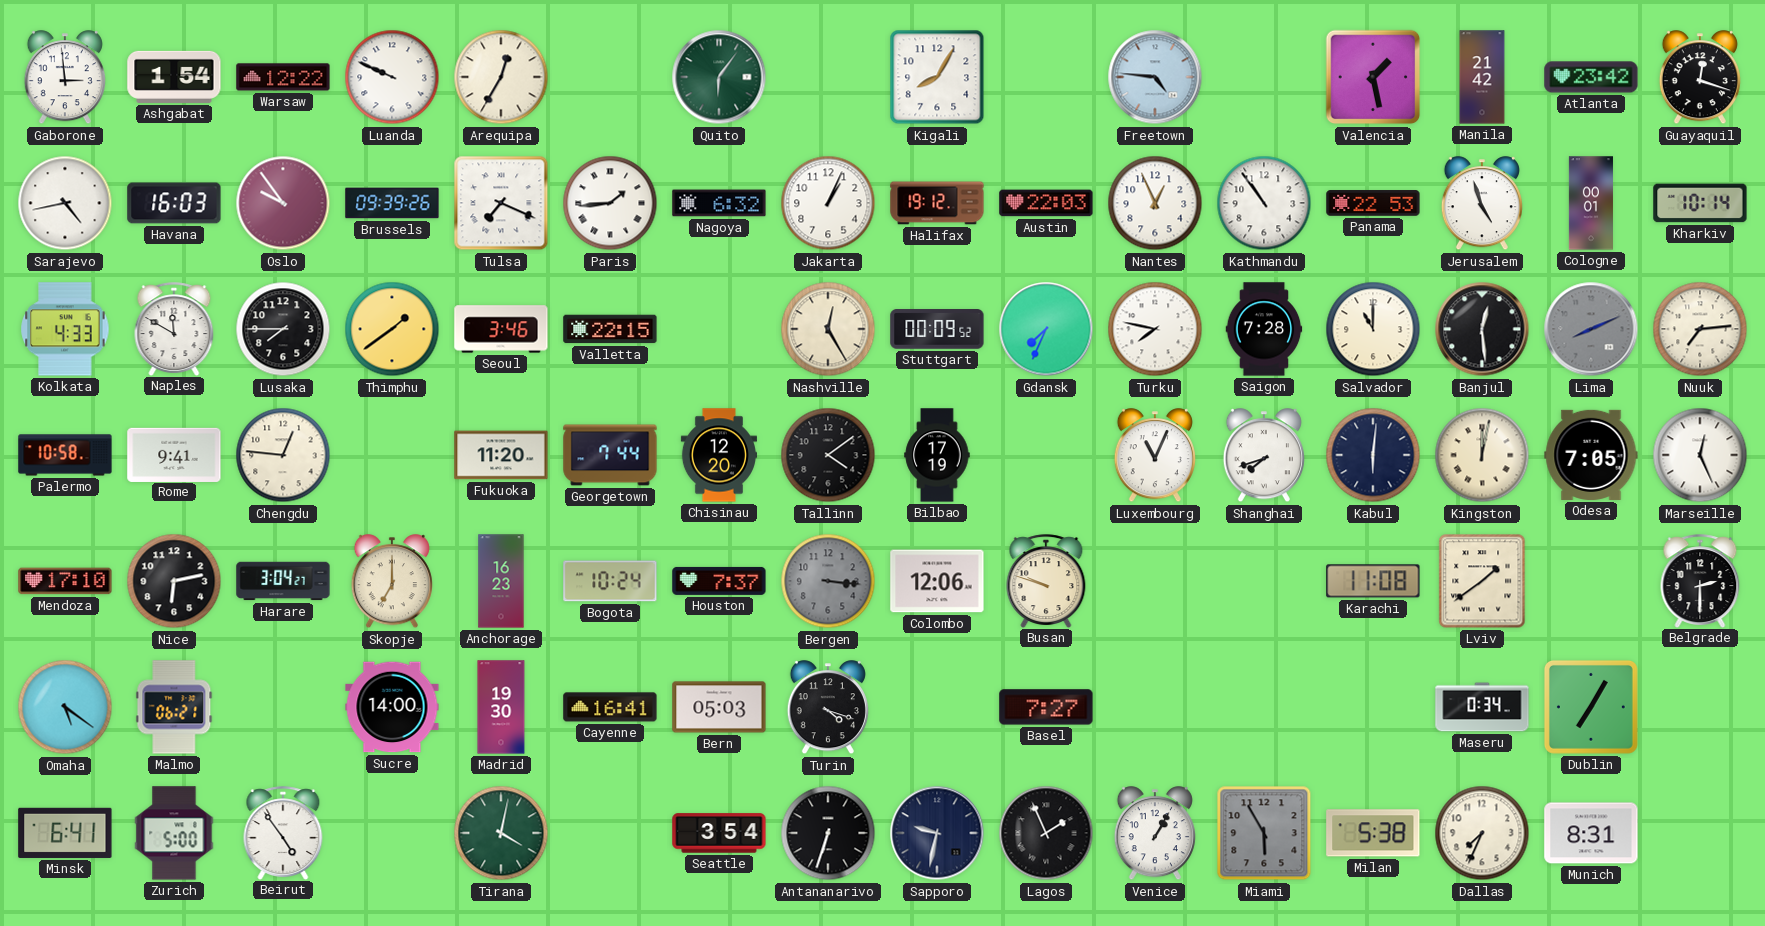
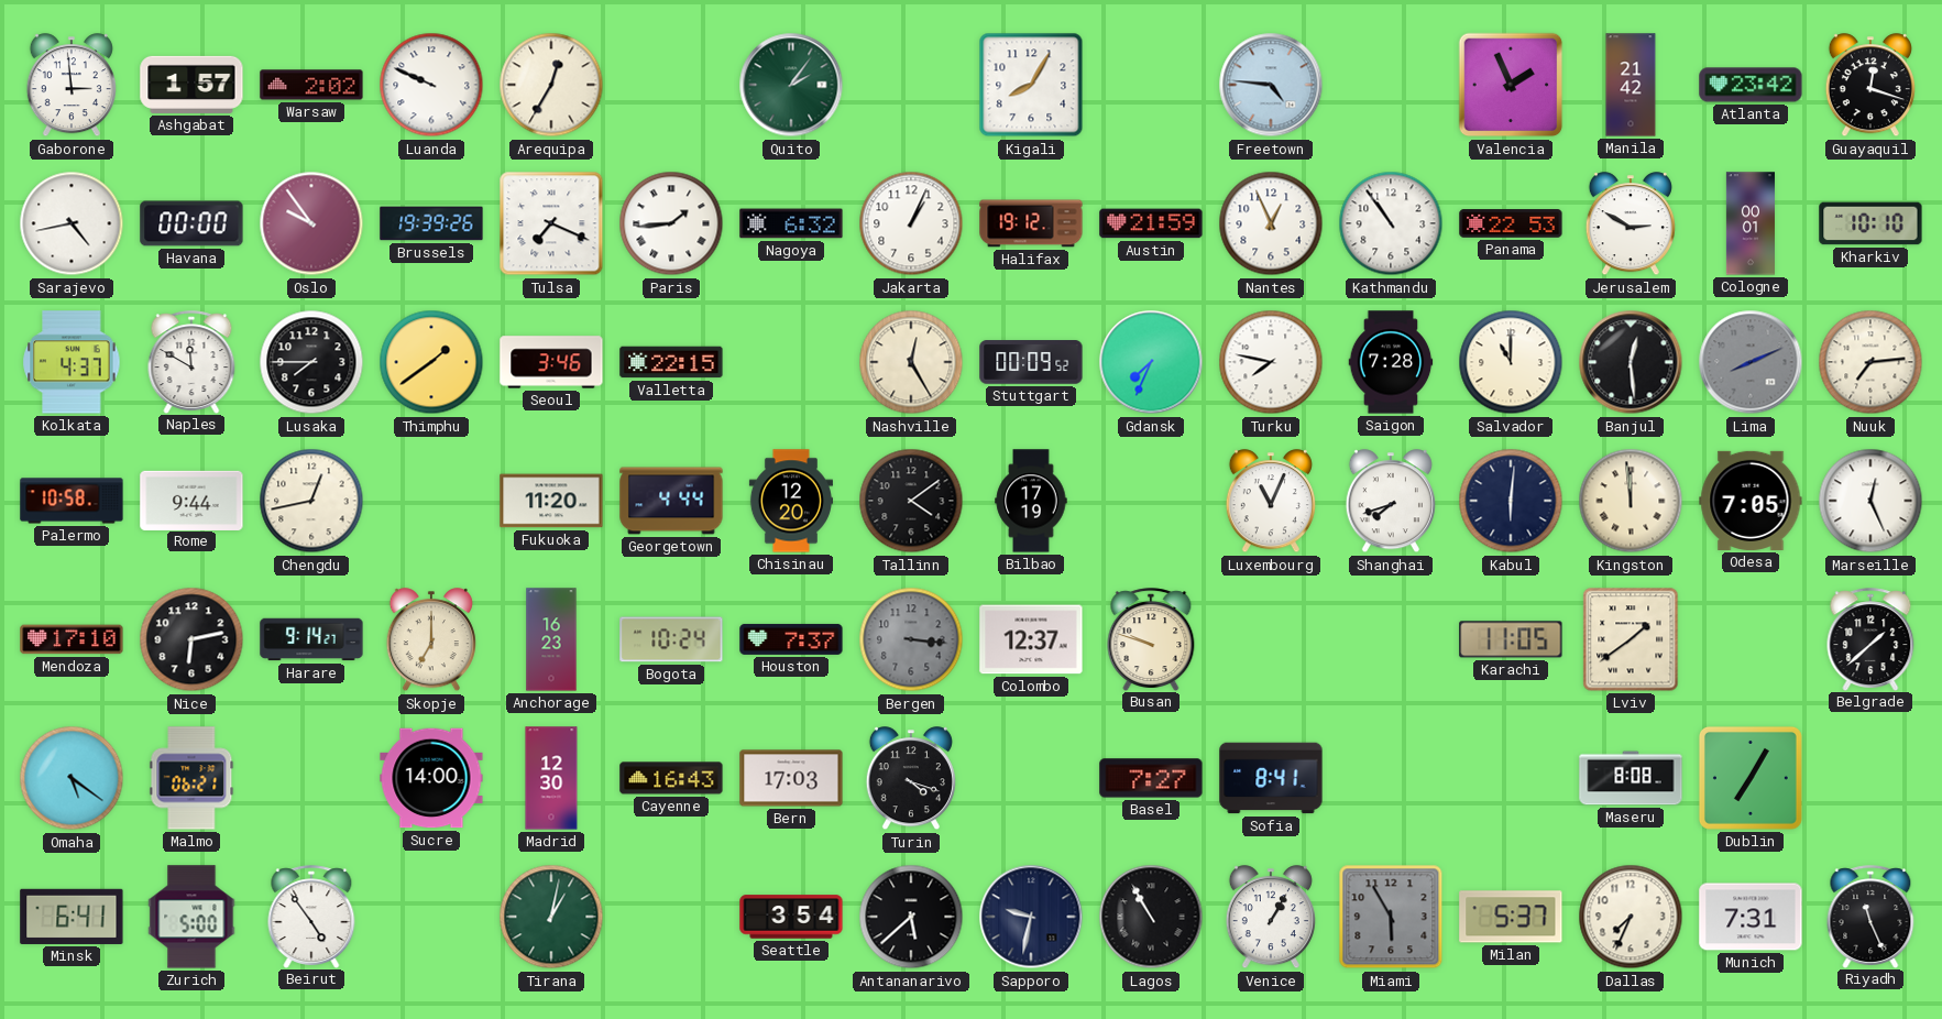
Ashgabat: 1:54 -> 1:57 (191, 85)
Warsaw: 12:22 -> 2:02 (311, 85)
Quito: 6:06 -> 2:06 (791, 85)
Valencia: 1:28 -> 1:56 (1511, 85)
Havana: 16:03 -> 00:00 (191, 223)
Brussels: 09:39 -> 19:39 (431, 223)
Austin: 22:03 -> 21:59 (1151, 223)
Jerusalem: 4:57 -> 2:50 (1631, 224)
Kharkiv: 10:14 -> 10:10 (1870, 223)
Kolkata: 4:33 -> 4:37 (72, 362)
Rome: 9:41 -> 9:44 (191, 500)
Chengdu: 12:46 -> 12:43 (311, 501)
Georgetown: 7:44 -> 4:44 (671, 501)
Kingston: 12:02 -> 11:59 (1631, 501)
Harare: 3:04 -> 9:14 (311, 639)
Colombo: 12:06 -> 12:37 (1031, 639)
Karachi: 11:08 -> 11:05 (1511, 639)
Belgrade: 2:30 -> 1:38 (1870, 639)
Madrid: 19:30 -> 12:30 (551, 778)
Cayenne: 16:41 -> 16:43 (671, 778)
Bern: 05:03 -> 17:03 (791, 778)
Sofia: none -> 8:41 (1271, 778)
Maseru: 0:34 -> 8:08 (1631, 778)
Tirana: 4:02 -> 1:02 (551, 917)
Antananarivo: 6:33 -> 5:38 (911, 917)
Lagos: 1:56 -> 10:55 (1151, 917)
Milan: 5:38 -> 5:37 (1511, 917)
Munich: 8:31 -> 7:31 (1751, 917)
Riyadh: none -> 11:26 (1870, 917)
